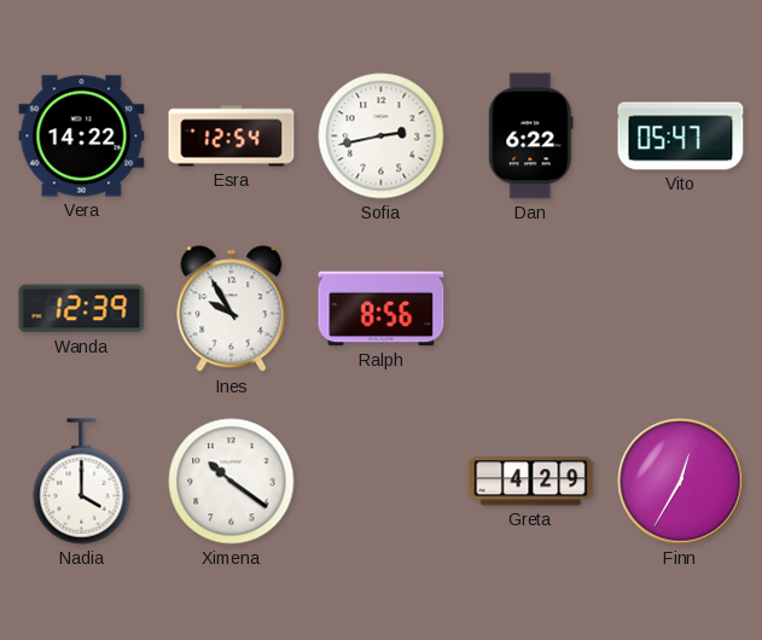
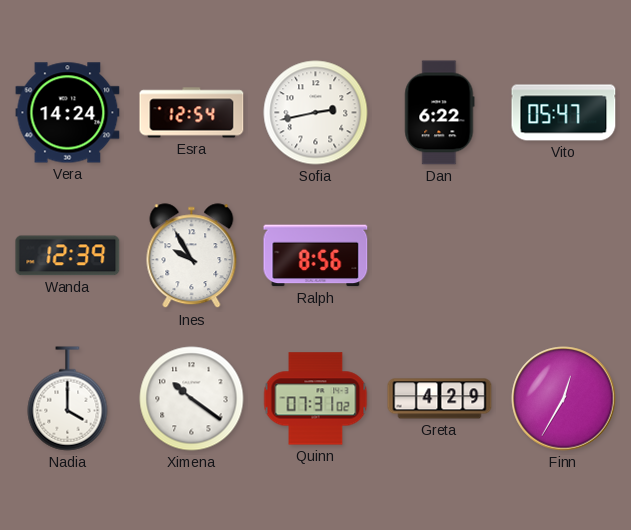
Vera: 14:22 -> 14:24 (68, 113)
Quinn: none -> 07:31 (316, 399)
